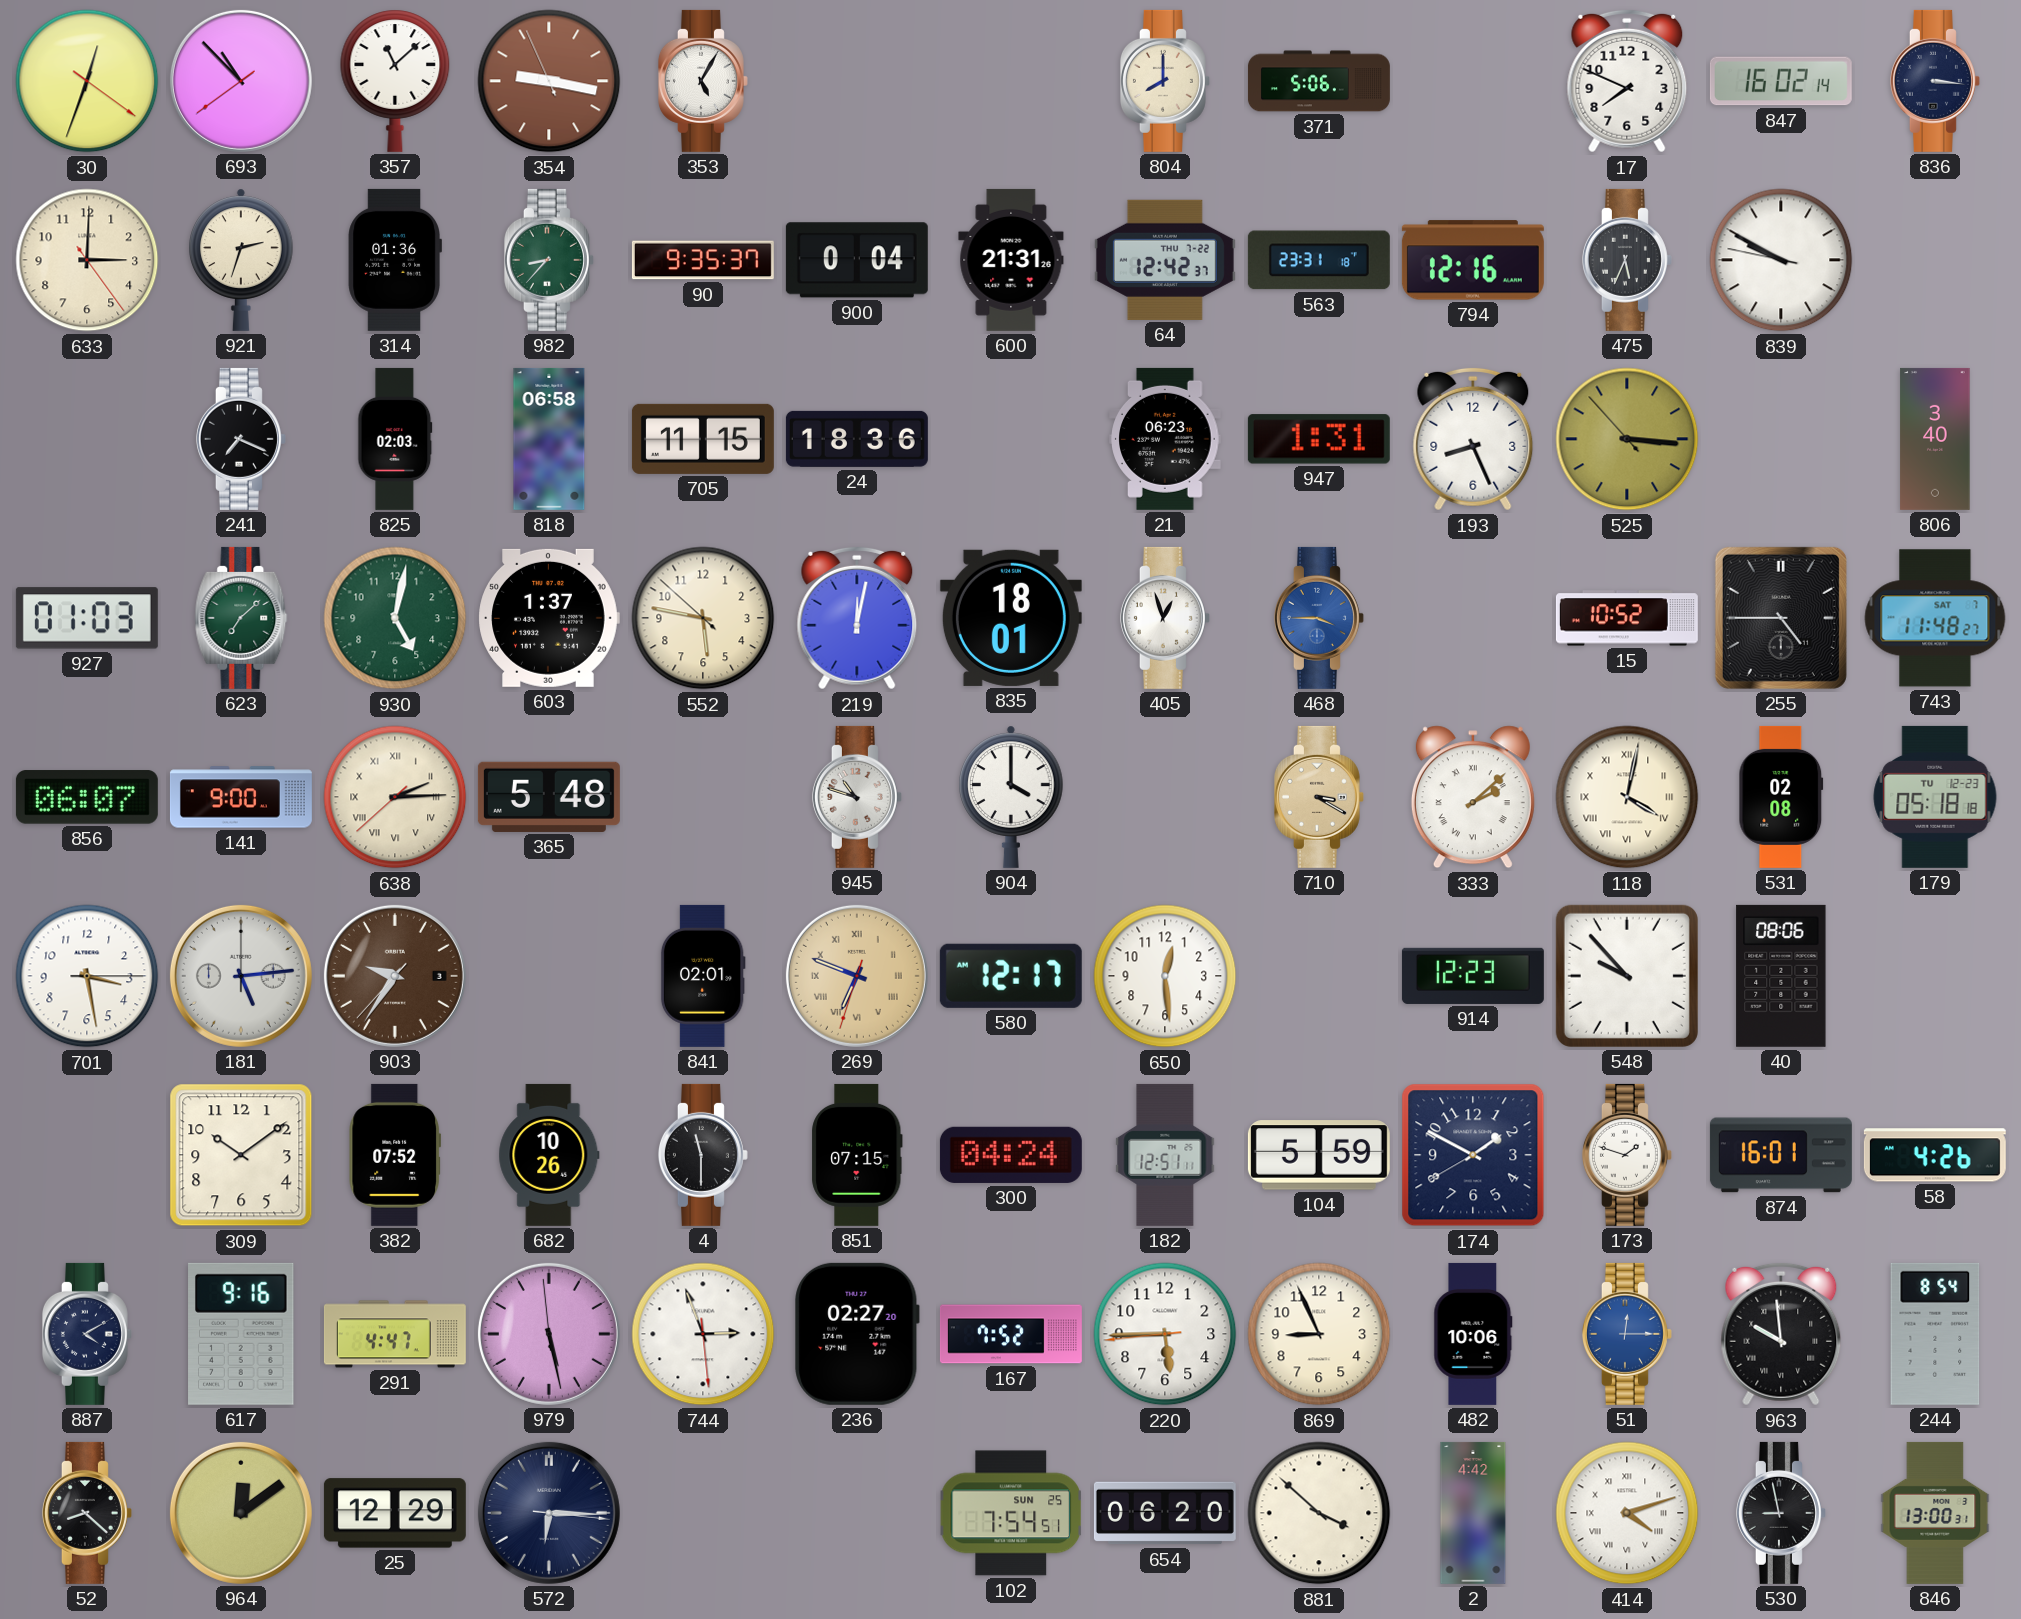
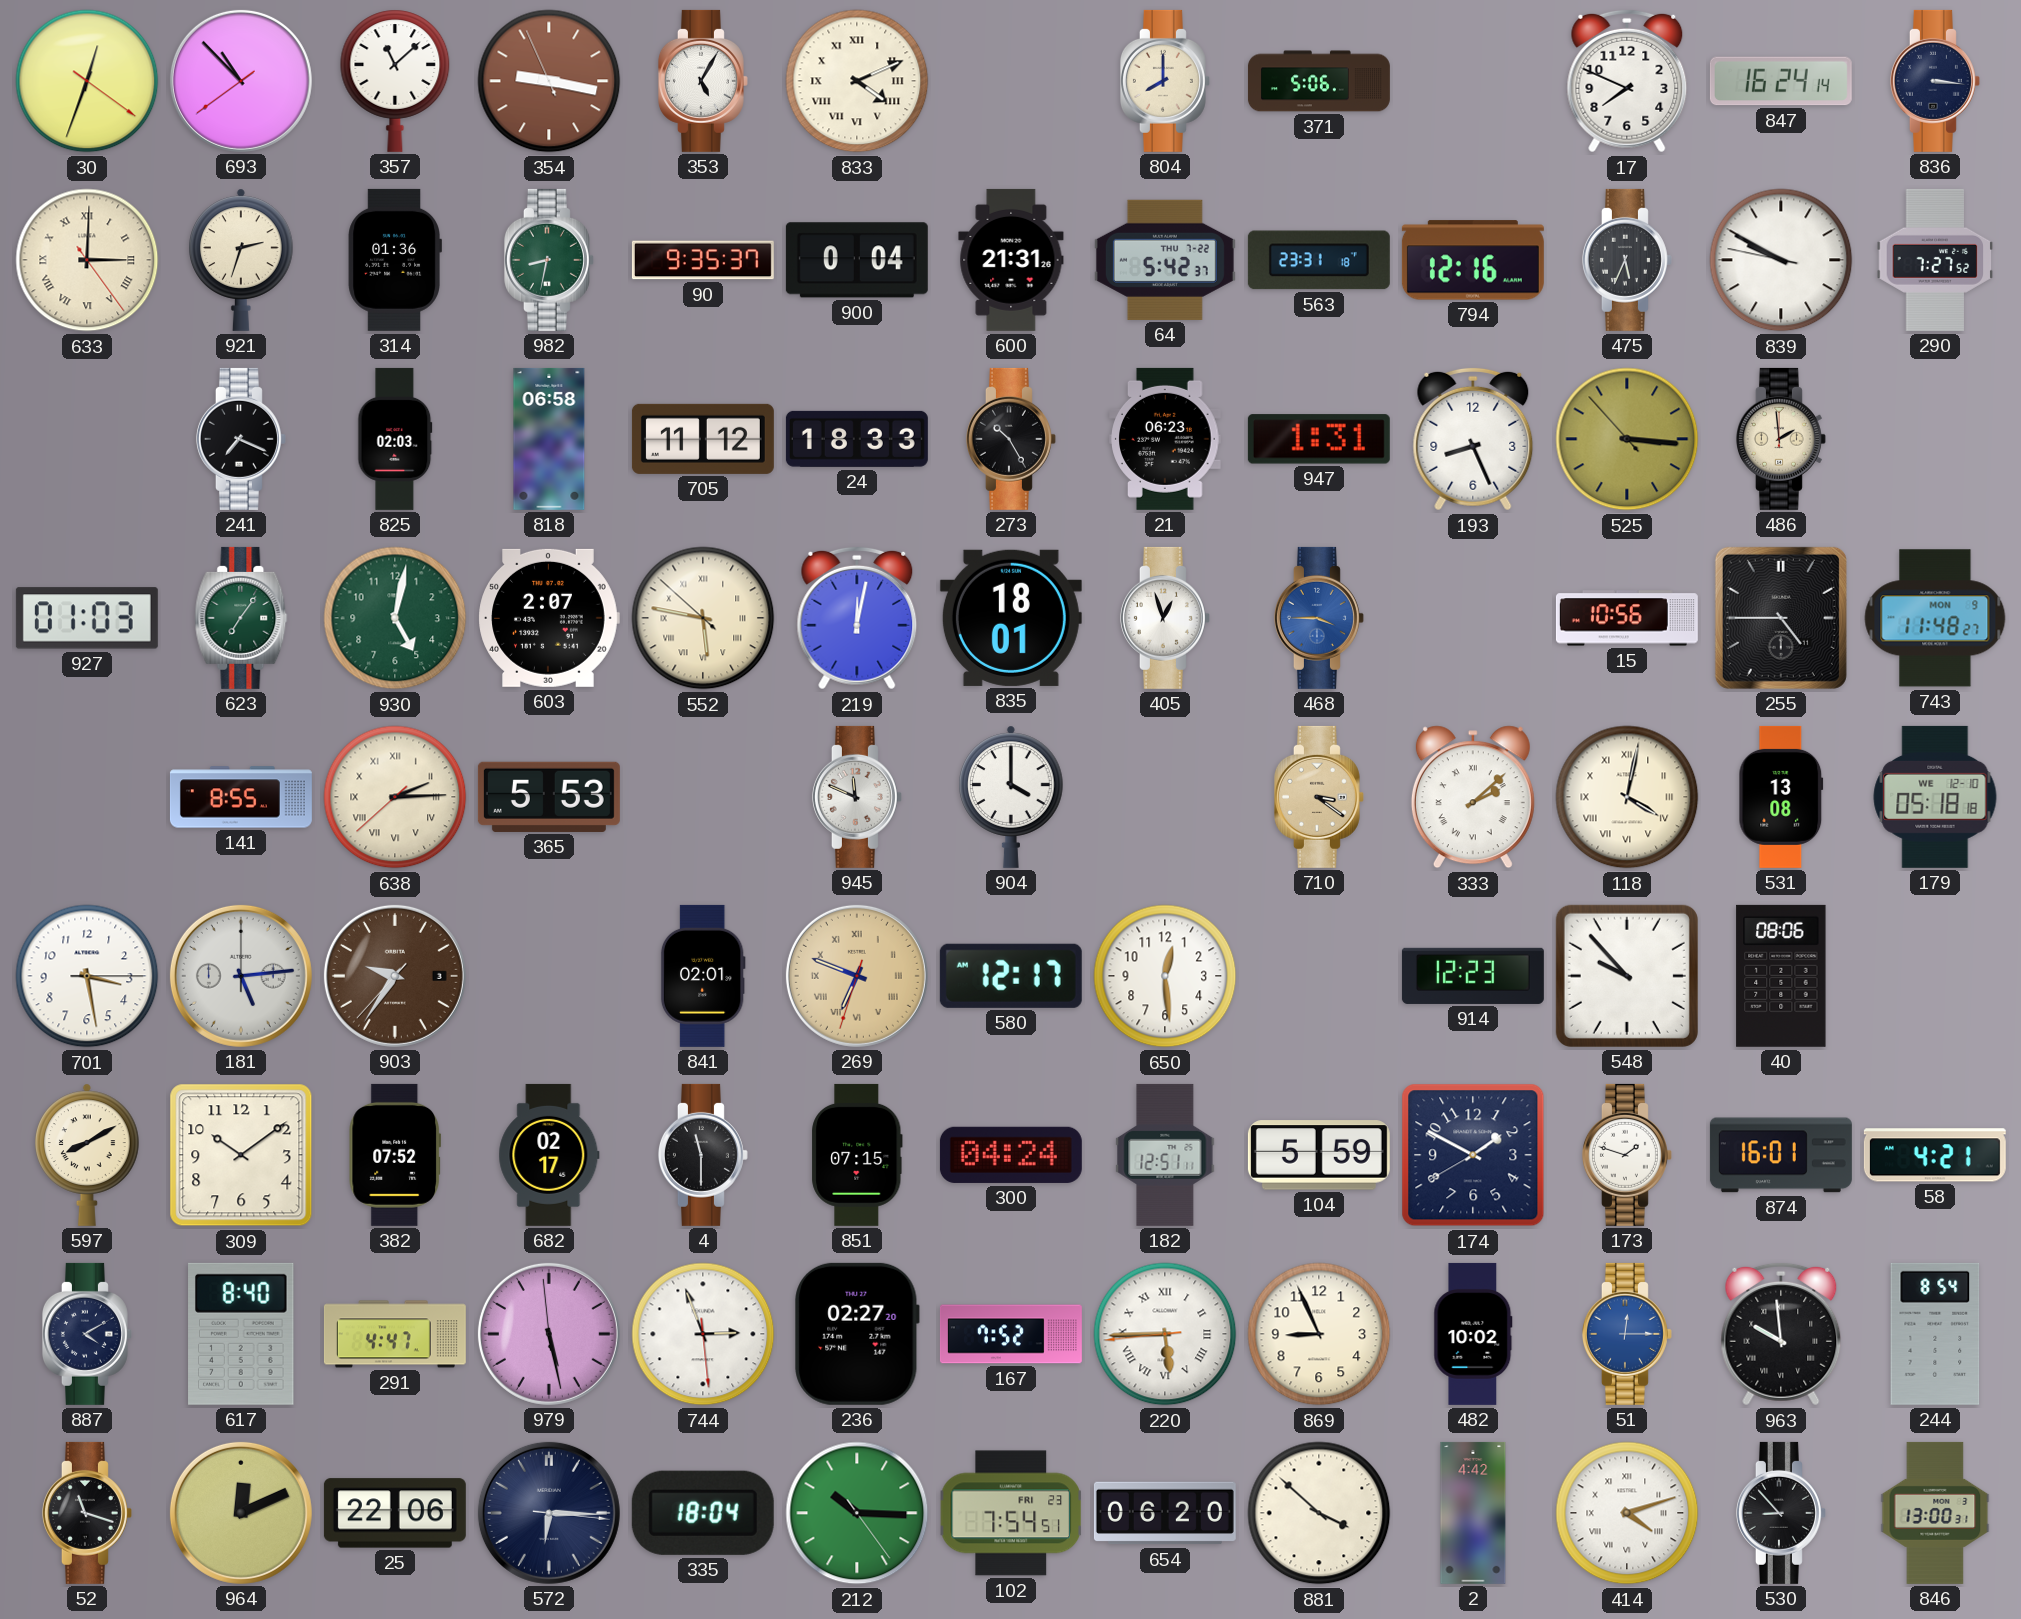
833: none -> 4:11 (857, 81)
847: 16:02 -> 16:24 (1781, 81)
633 numerals: Arabic -> Roman (87, 260)
982: 8:37 -> 8:32 (549, 260)
64: 12:42 -> 5:42 (1165, 260)
290: none -> 7:27 (1935, 260)
705: 11:15 -> 11:12 (703, 439)
24: 18:36 -> 18:33 (857, 439)
273: none -> 10:25 (1011, 439)
486: none -> 1:59 (1781, 439)
806: 3:40 -> none (1935, 439)
623: 7:08 -> 7:06 (241, 618)
603: 1:37 -> 2:07 (549, 618)
552 numerals: Arabic -> Roman (703, 618)
15: 10:52 -> 10:56 (1627, 618)
743 date: SAT 7 -> MON 9 (1935, 618)
856: 06:07 -> none (87, 797)
141: 9:00 -> 8:55 (241, 797)
365: 5:48 -> 5:53 (549, 797)
945: 10:48 -> 11:49 (857, 797)
710: 3:20 -> 3:21 (1319, 797)
531: 02:08 -> 13:08 (1781, 797)
179 date: TU 12-23 -> WE 12-10 (1935, 797)
597: none -> 8:10 (87, 1155)
682: 10:26 -> 02:17 (549, 1155)
58: 4:26 -> 4:21 (1935, 1155)
617: 9:16 -> 8:40 (241, 1334)
220 numerals: Arabic -> Roman (1165, 1334)
482: 10:06 -> 10:02 (1473, 1334)
52: 8:22 -> 11:18 (87, 1513)
964: 12:09 -> 12:11 (241, 1513)
25: 12:29 -> 22:06 (395, 1513)
335: none -> 18:04 (703, 1513)
212: none -> 10:15 (857, 1513)
102 date: SUN 25 -> FRI 23 (1011, 1513)
530: 8:58 -> 8:53 (1781, 1513)
